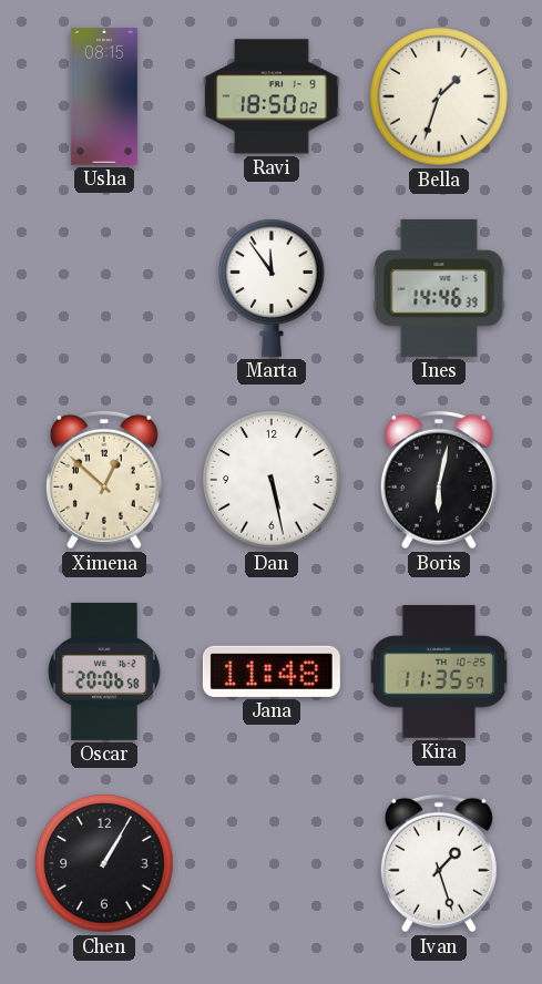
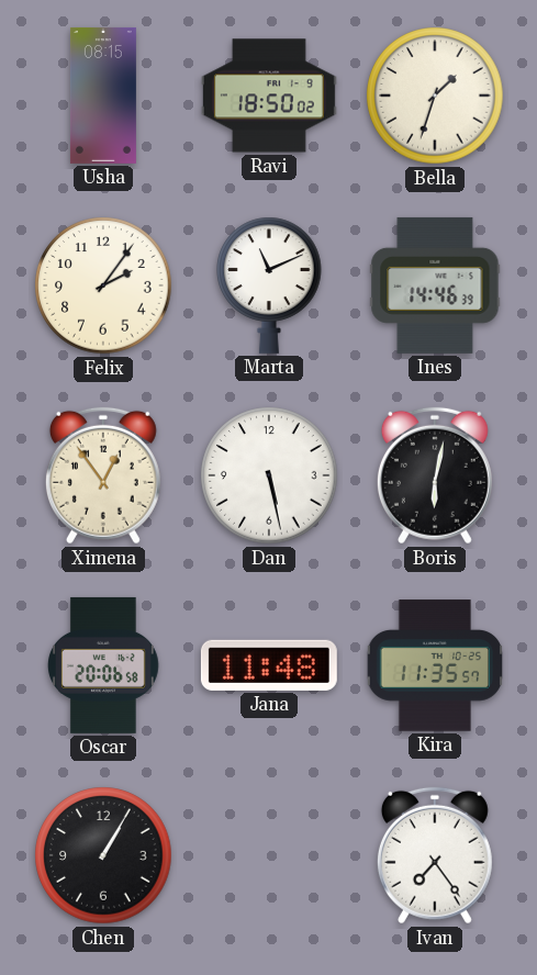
Felix: none -> 2:06 (103, 285)
Marta: 11:54 -> 11:11 (269, 285)
Ximena: 12:52 -> 12:54 (103, 475)
Ivan: 1:27 -> 7:24 (435, 855)
